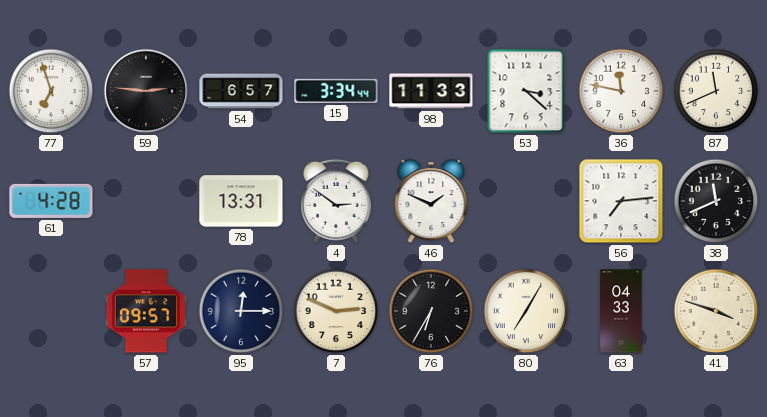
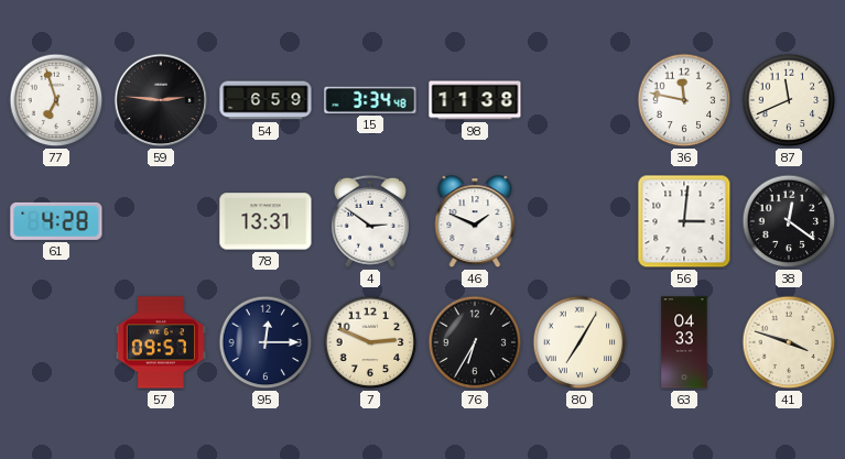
54: 6:57 -> 6:59 (266, 100)
15: 3:34:44 -> 3:34:48 (370, 100)
98: 11:33 -> 11:38 (475, 100)
53: 3:22 -> none (526, 91)
56: 7:14 -> 3:01 (684, 221)
38: 11:41 -> 12:21 (789, 221)
